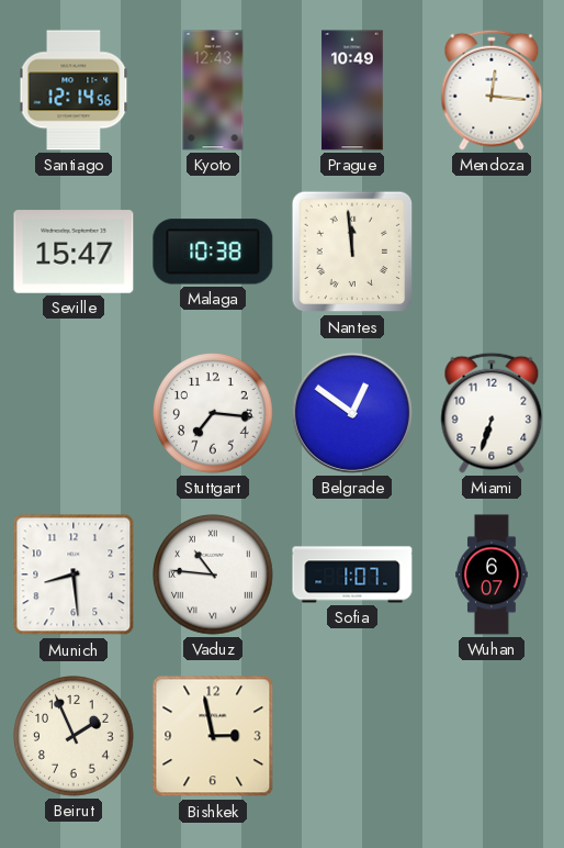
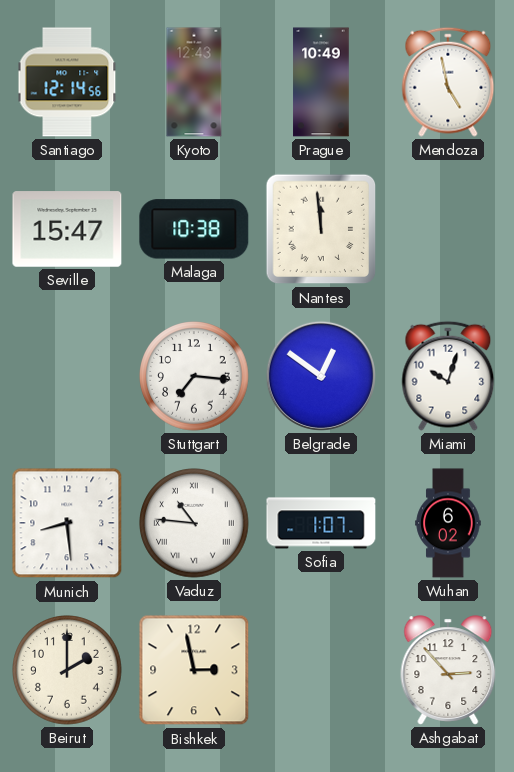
Mendoza: 12:16 -> 4:58 (448, 82)
Miami: 6:33 -> 10:03 (448, 376)
Wuhan: 6:07 -> 6:02 (448, 523)
Beirut: 1:56 -> 2:00 (67, 670)
Ashgabat: none -> 2:53 (448, 670)
